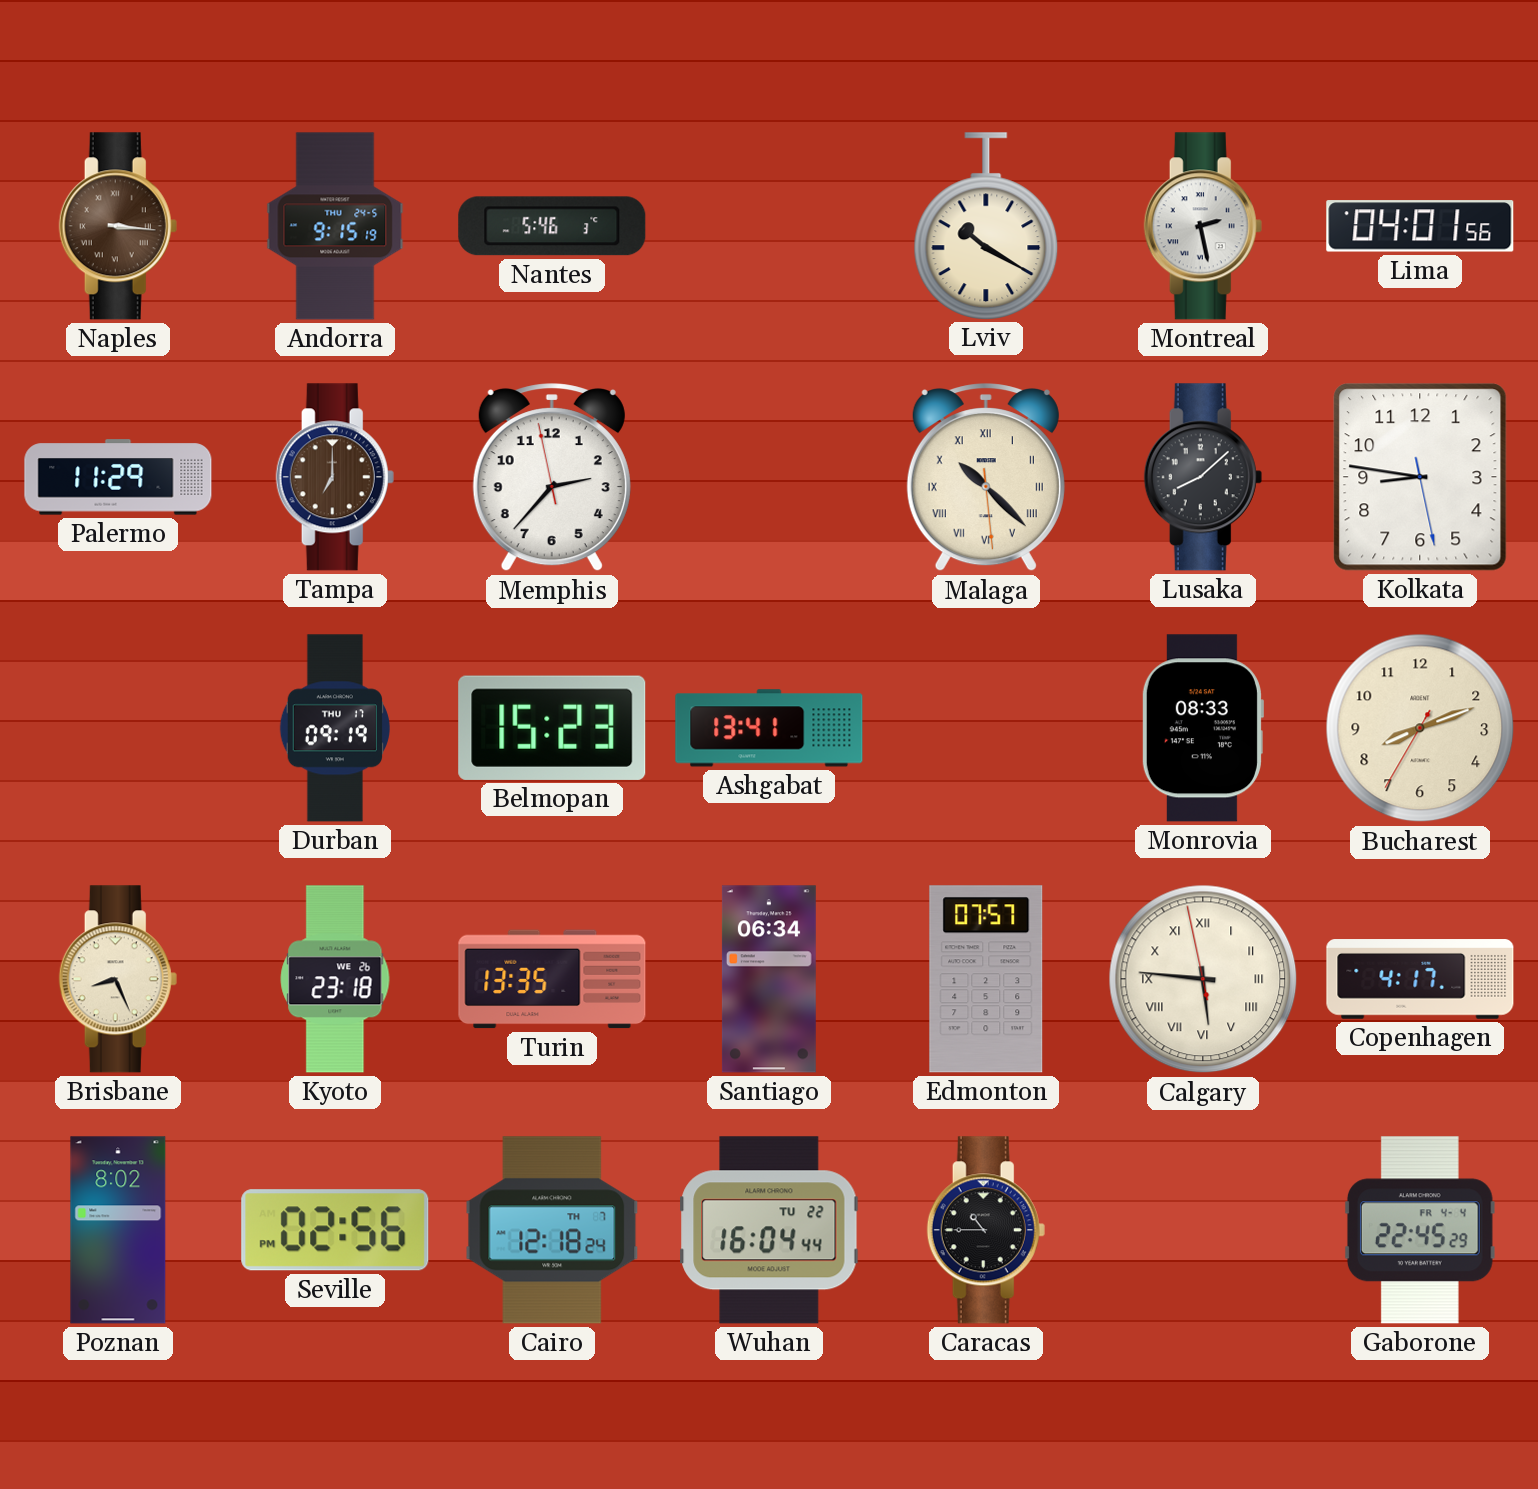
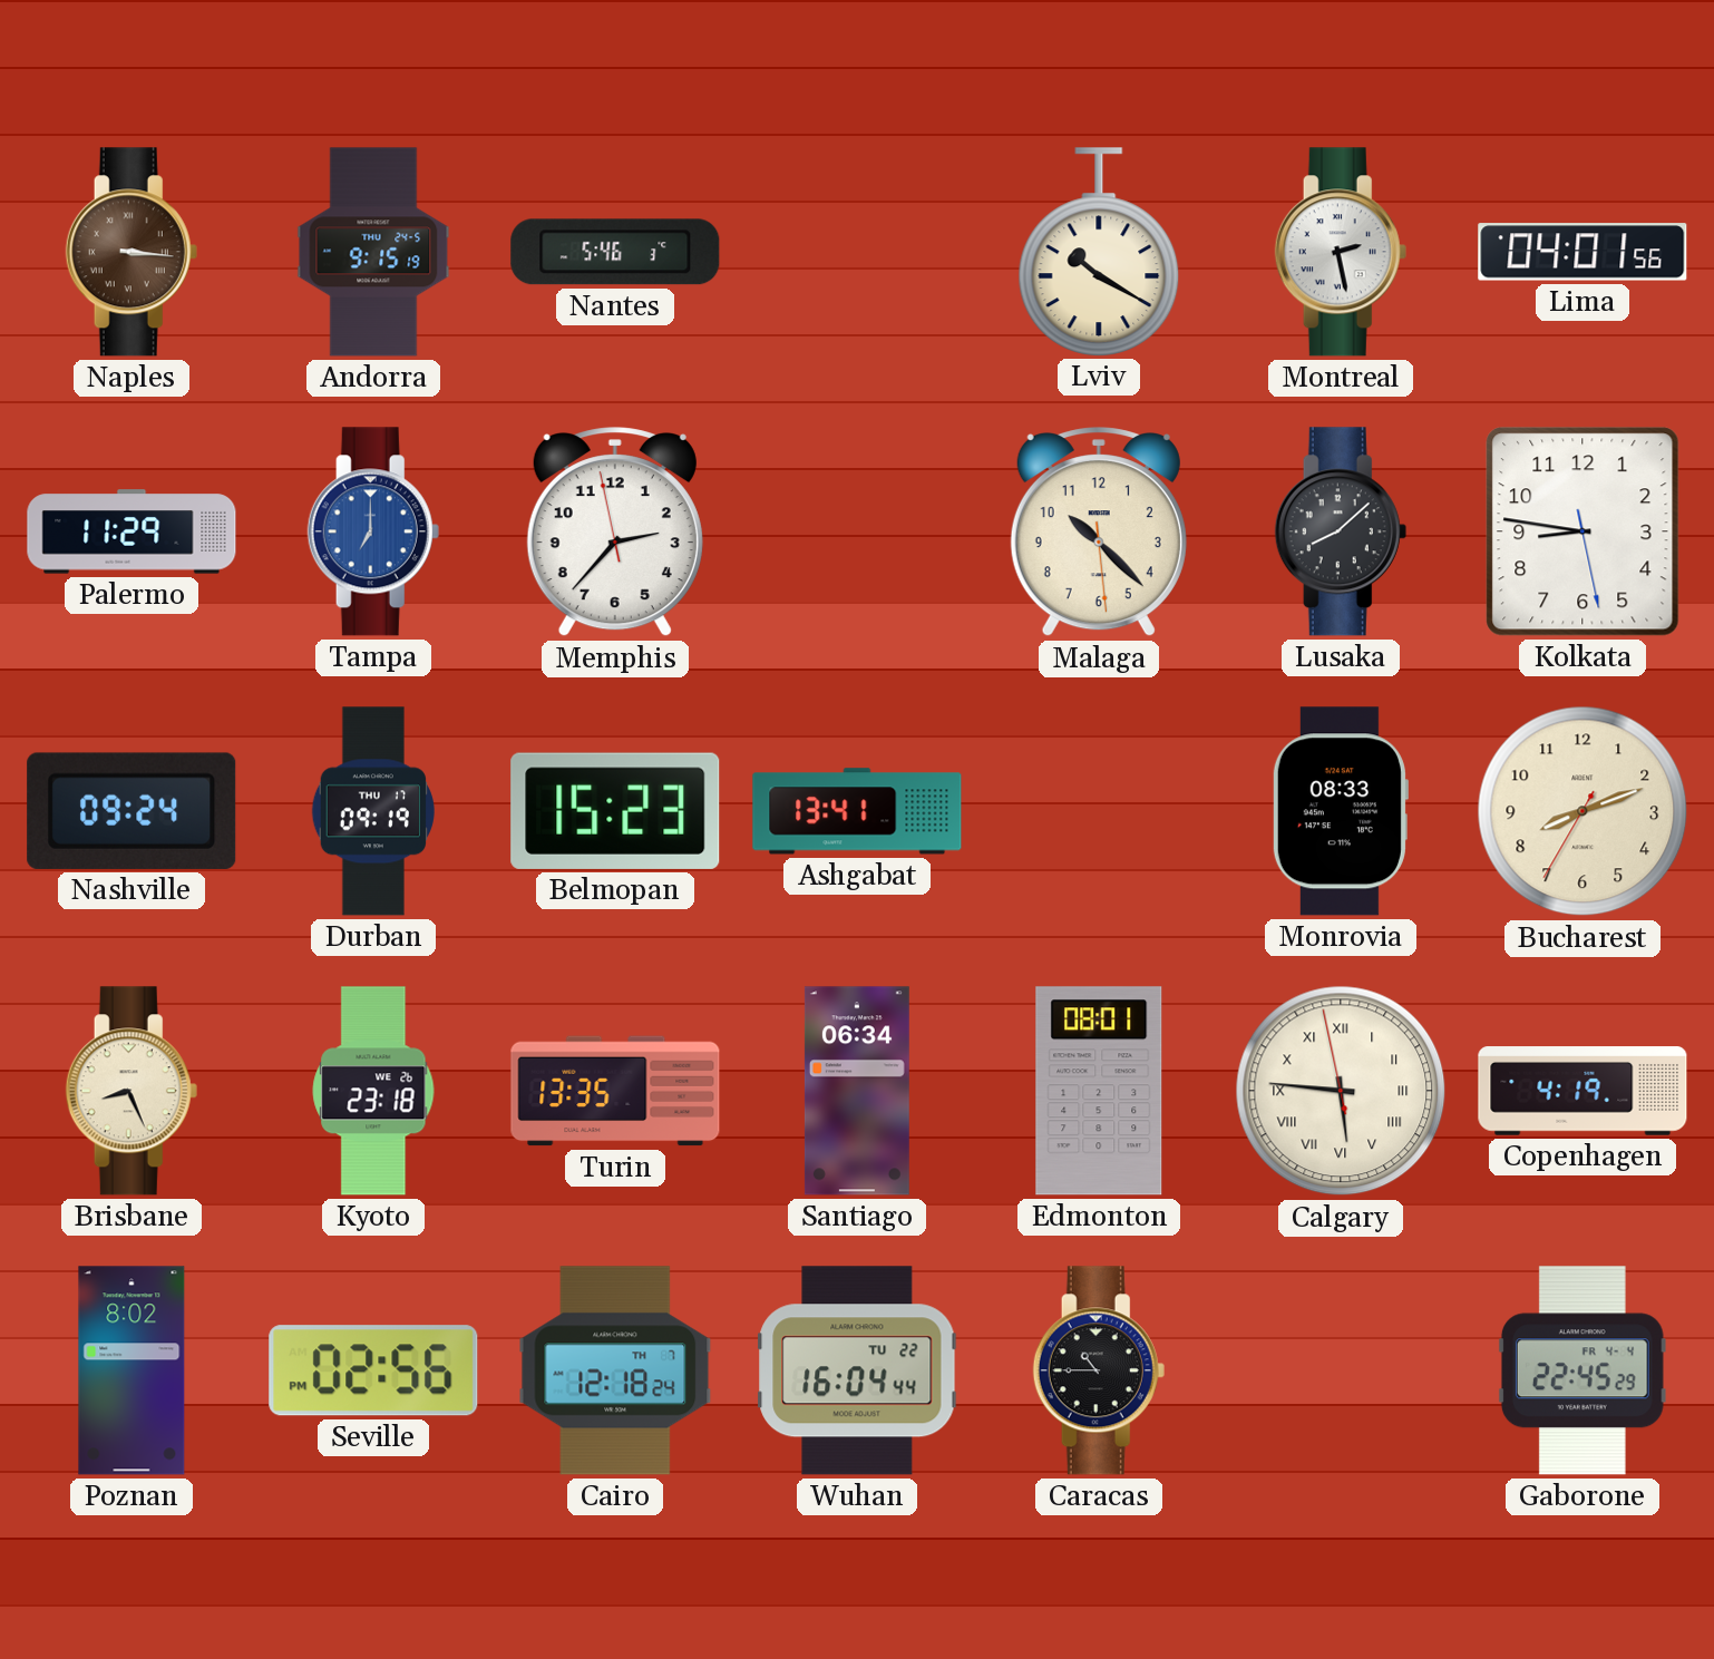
Tampa dial: brown -> blue (373, 531)
Malaga numerals: Roman -> Arabic (1099, 533)
Nashville: none -> 09:24 (132, 811)
Edmonton: 07:57 -> 08:01 (1099, 1091)
Copenhagen: 4:17 -> 4:19 (1582, 1091)
